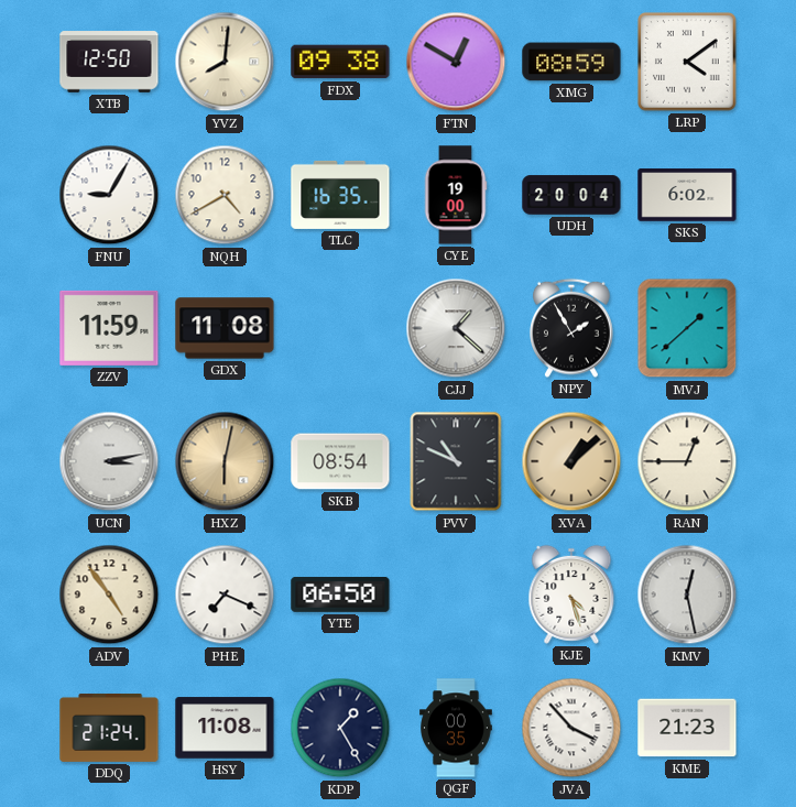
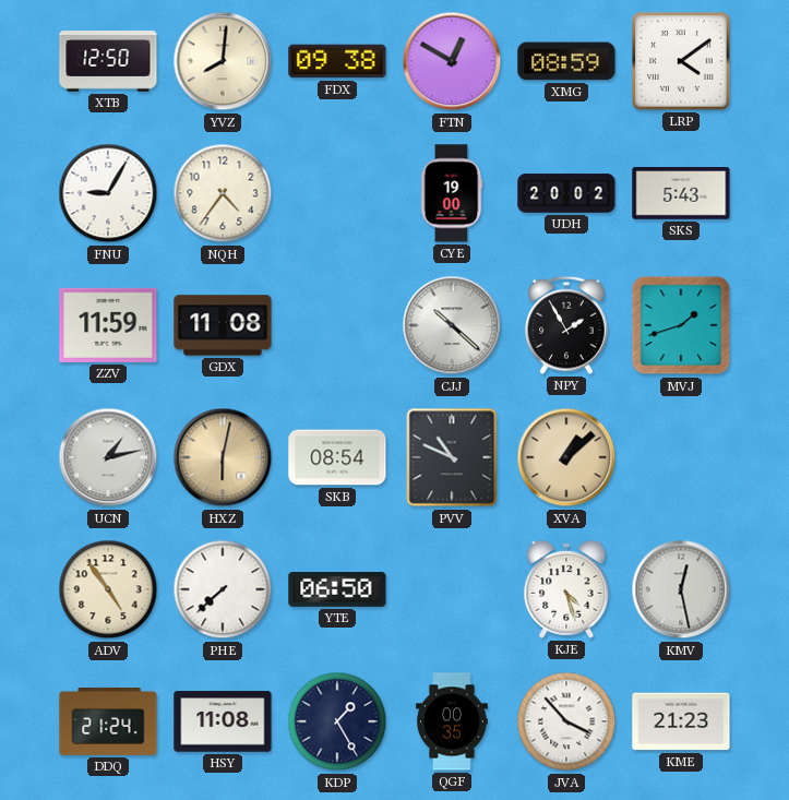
NQH: 4:40 -> 4:36 (223, 193)
TLC: 16:35 -> none (340, 195)
UDH: 20:04 -> 20:02 (566, 193)
SKS: 6:02 -> 5:43 (681, 193)
CJJ: 1:22 -> 10:22 (452, 325)
MVJ: 1:38 -> 1:42 (681, 325)
UCN: 3:13 -> 1:13 (108, 457)
RAN: 12:45 -> none (687, 461)
PHE: 7:19 -> 7:38 (223, 589)
